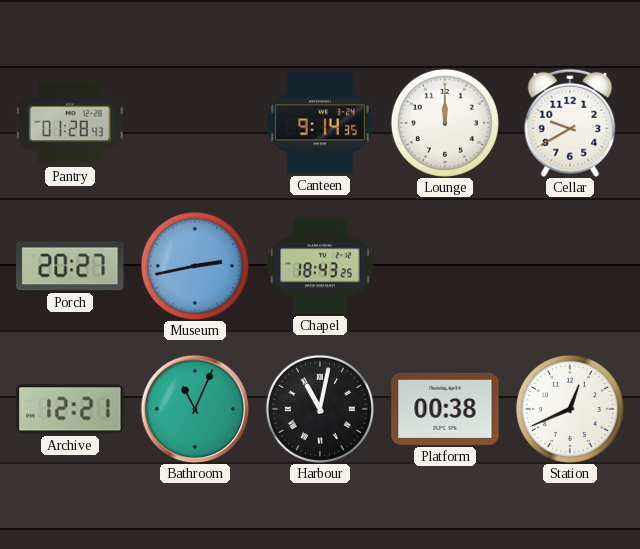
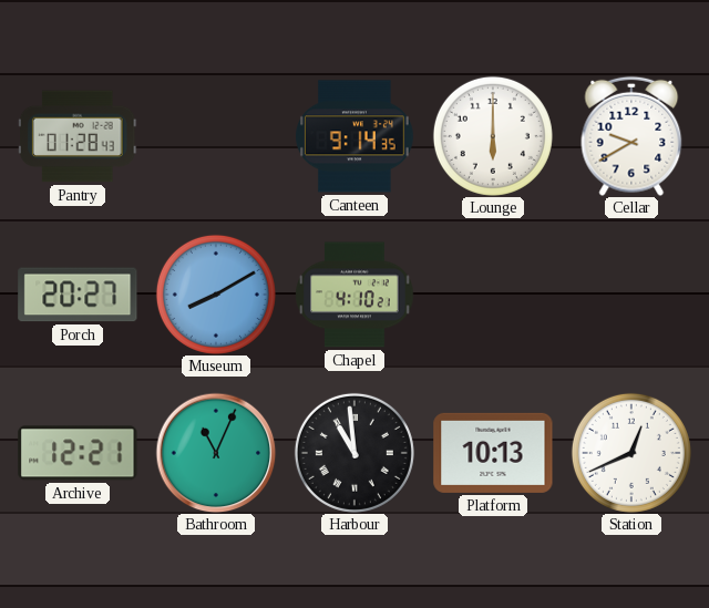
Lounge: 12:00 -> 6:00 (493, 136)
Museum: 2:43 -> 8:10 (216, 295)
Chapel: 18:43 -> 4:10 (354, 295)
Harbour: 11:02 -> 10:59 (354, 453)
Platform: 00:38 -> 10:13 (493, 453)
